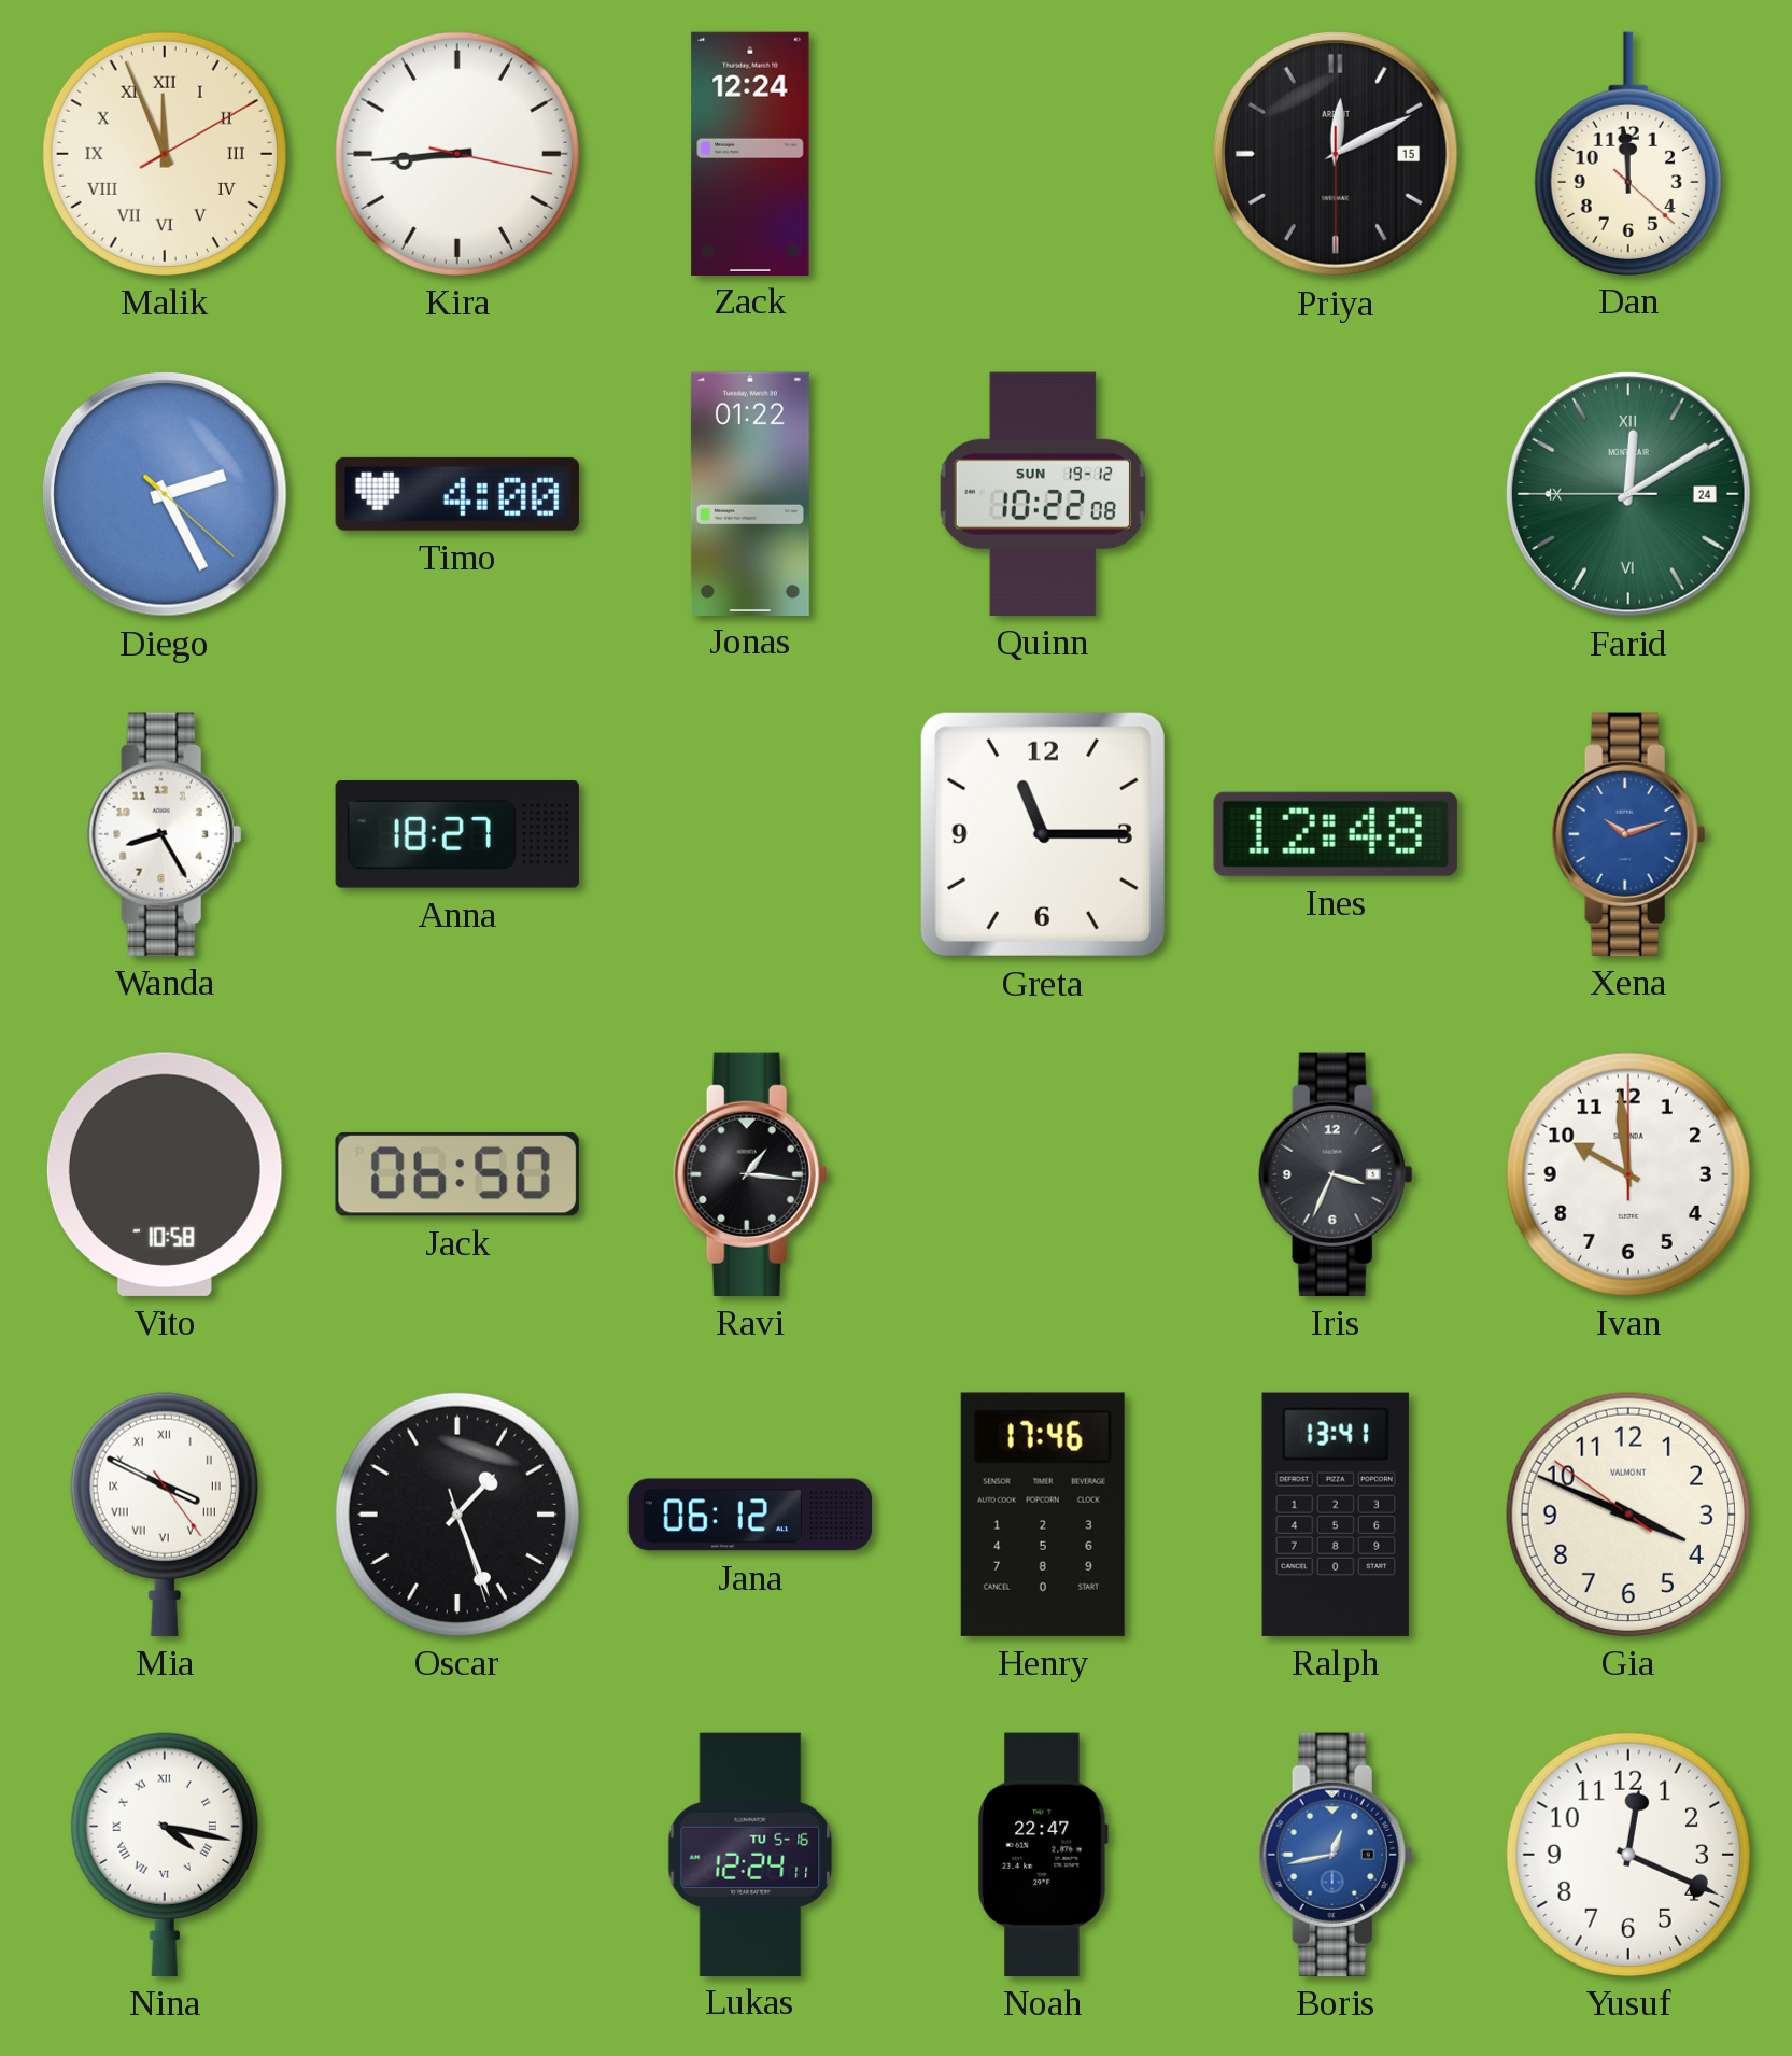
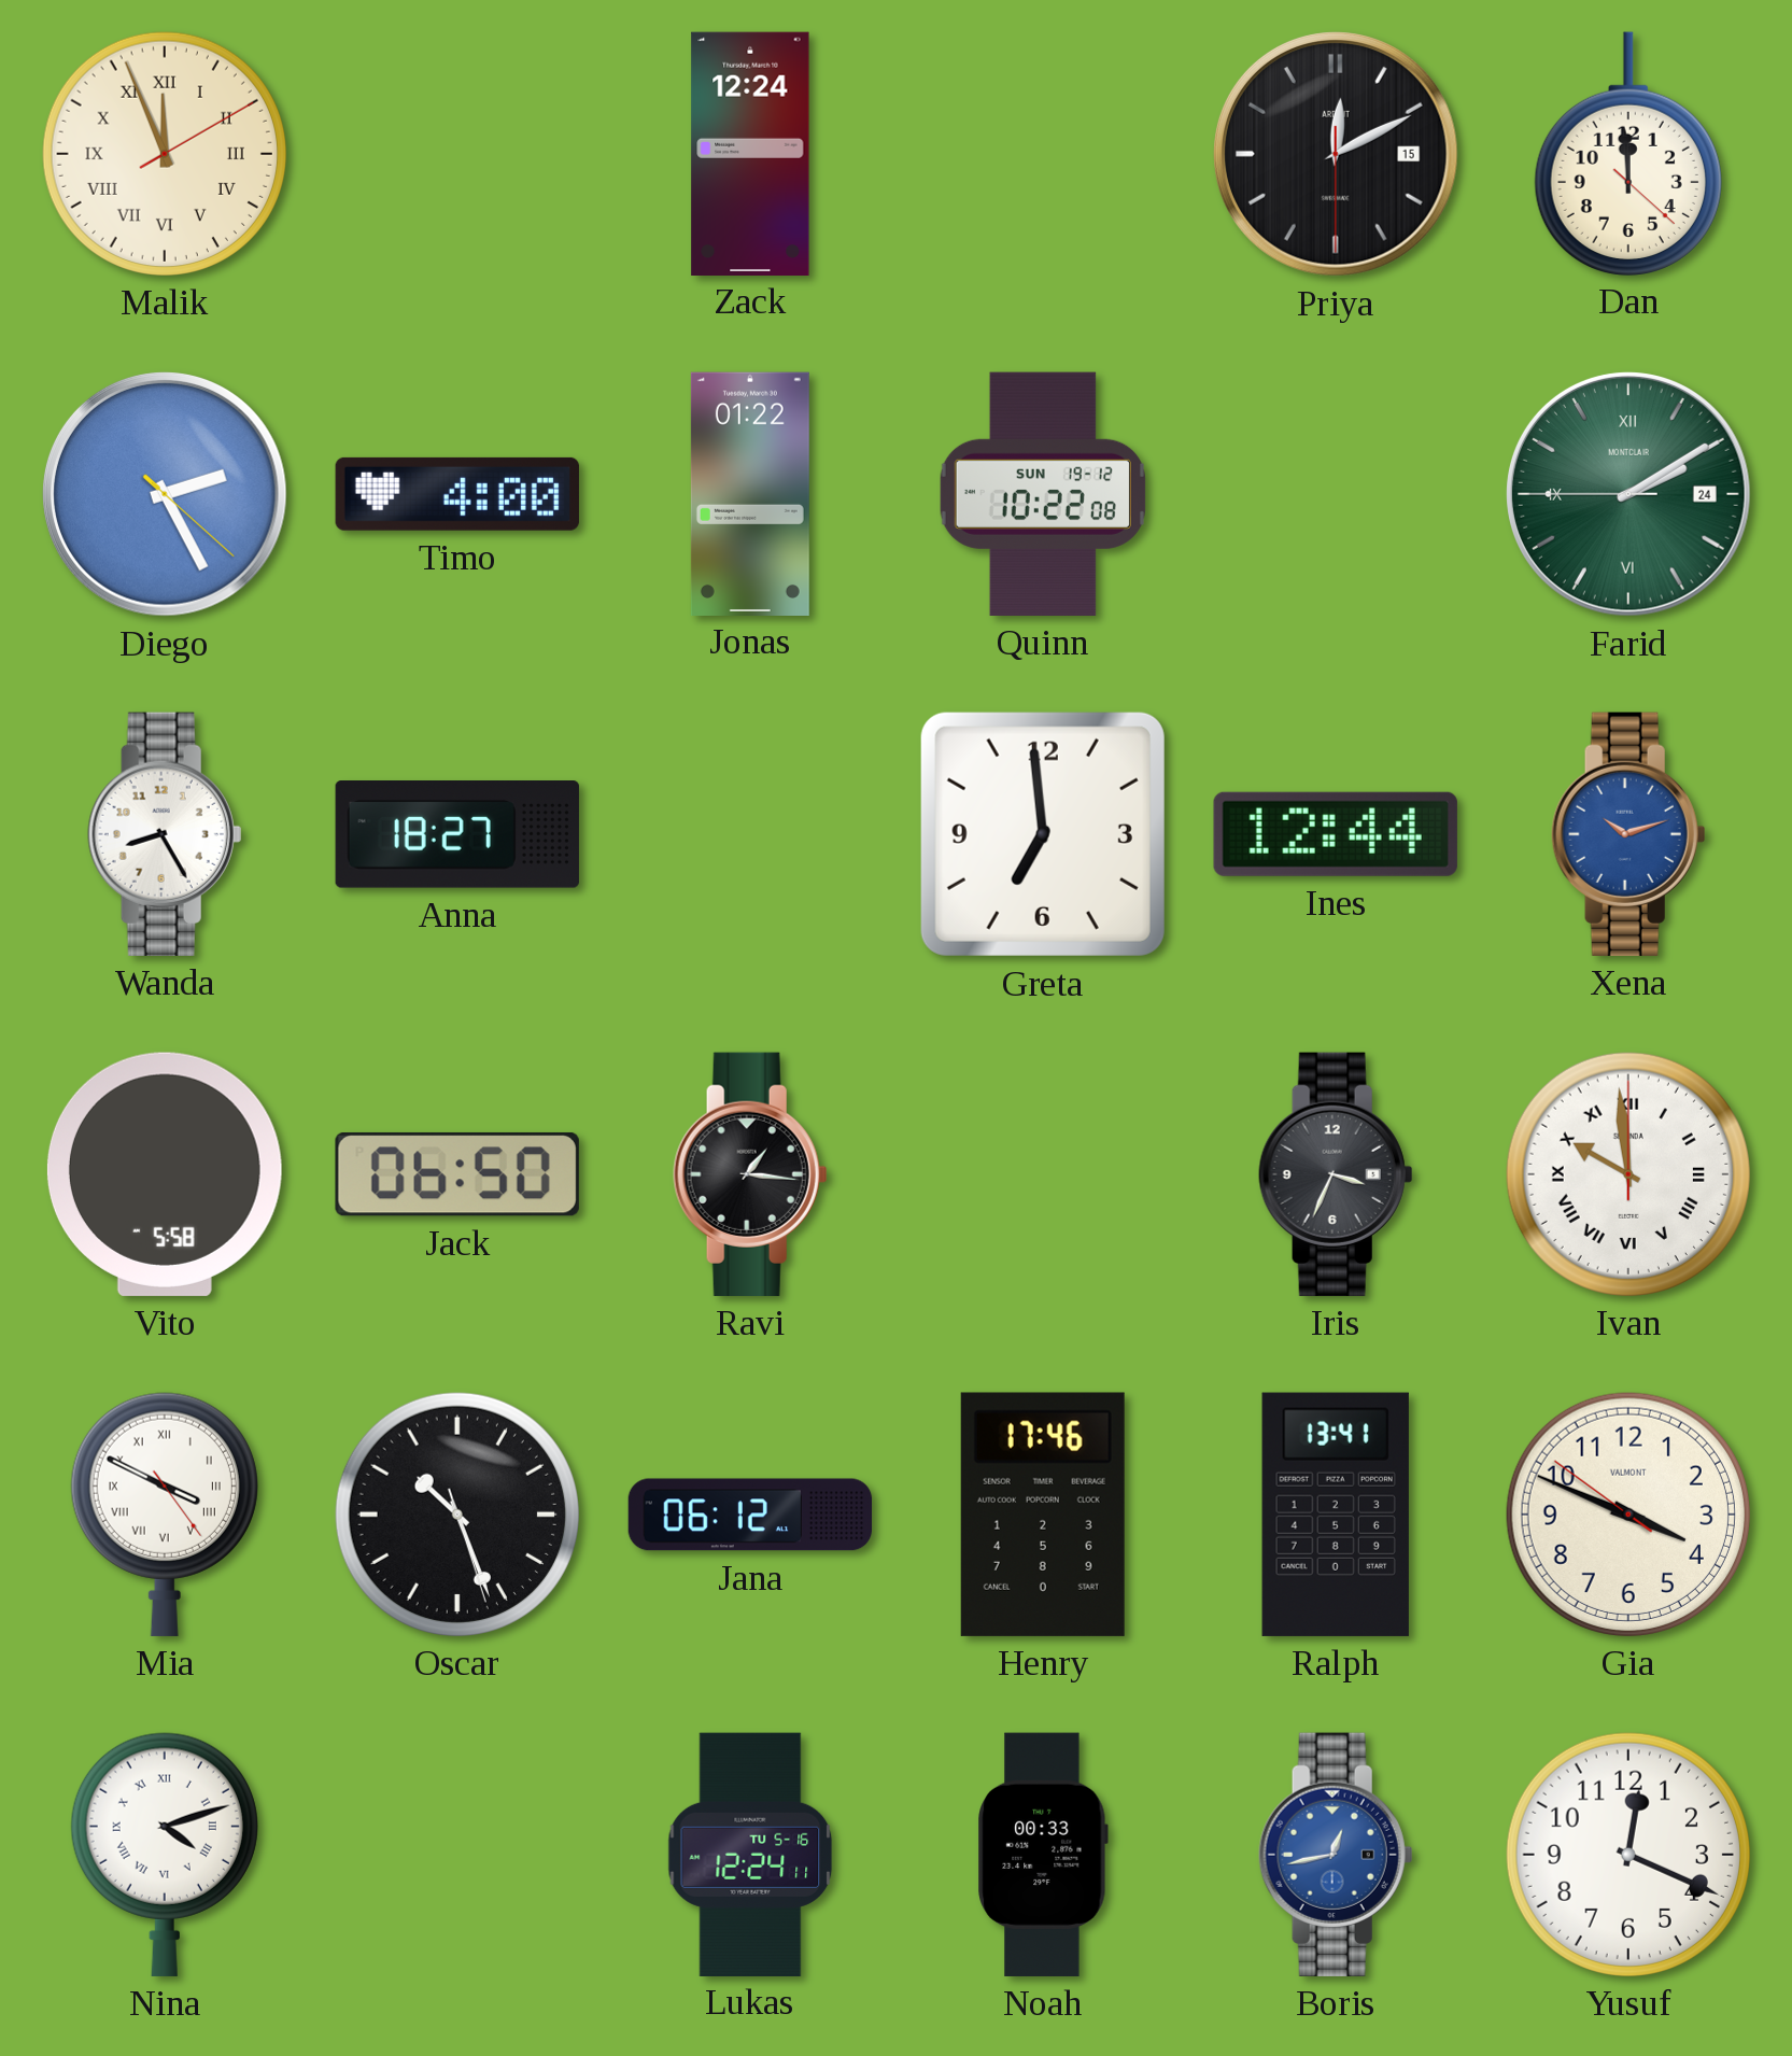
Kira: 8:44 -> none (457, 154)
Farid: 12:09 -> 2:09 (1628, 494)
Greta: 11:15 -> 6:59 (1043, 834)
Ines: 12:48 -> 12:44 (1336, 834)
Vito: 10:58 -> 5:58 (165, 1174)
Ivan numerals: Arabic -> Roman (1628, 1174)
Oscar: 1:26 -> 10:26 (457, 1515)
Nina: 4:17 -> 4:12 (165, 1855)
Noah: 22:47 -> 00:33 (1043, 1855)
